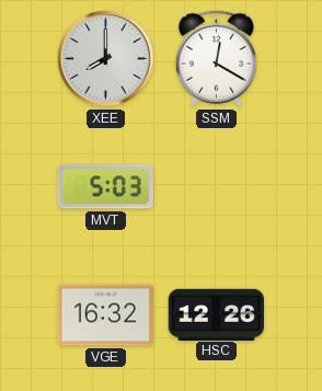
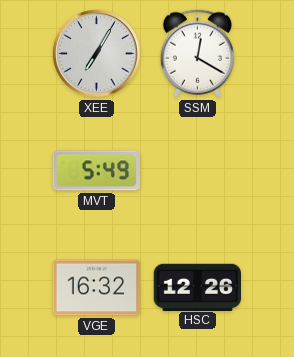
XEE: 8:00 -> 7:05 (97, 54)
MVT: 5:03 -> 5:49 (96, 171)
